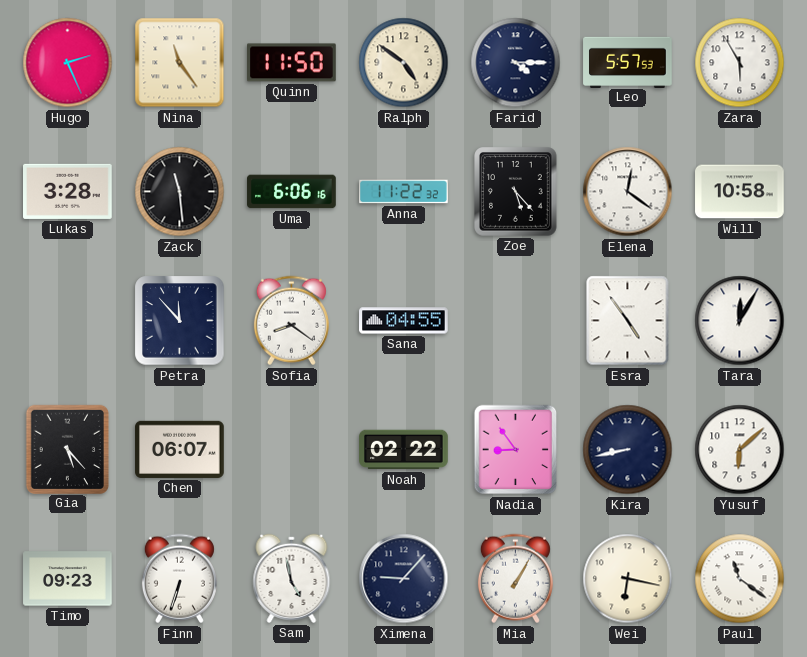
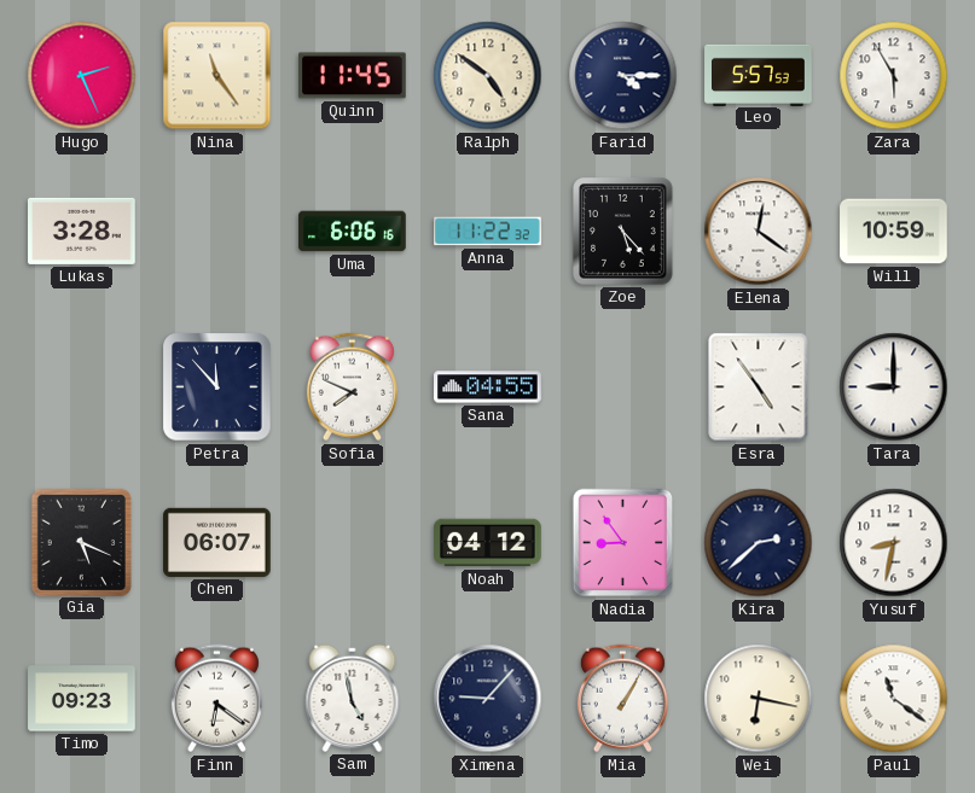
Quinn: 11:50 -> 11:45 (353, 76)
Zack: 11:29 -> none (180, 192)
Will: 10:58 -> 10:59 (894, 232)
Sofia: 8:21 -> 7:49 (352, 387)
Tara: 12:05 -> 9:00 (894, 387)
Gia: 5:23 -> 5:19 (81, 542)
Noah: 02:22 -> 04:12 (488, 543)
Kira: 8:43 -> 2:38 (759, 543)
Yusuf: 6:08 -> 8:32 (894, 543)
Finn: 6:33 -> 6:21 (216, 699)
